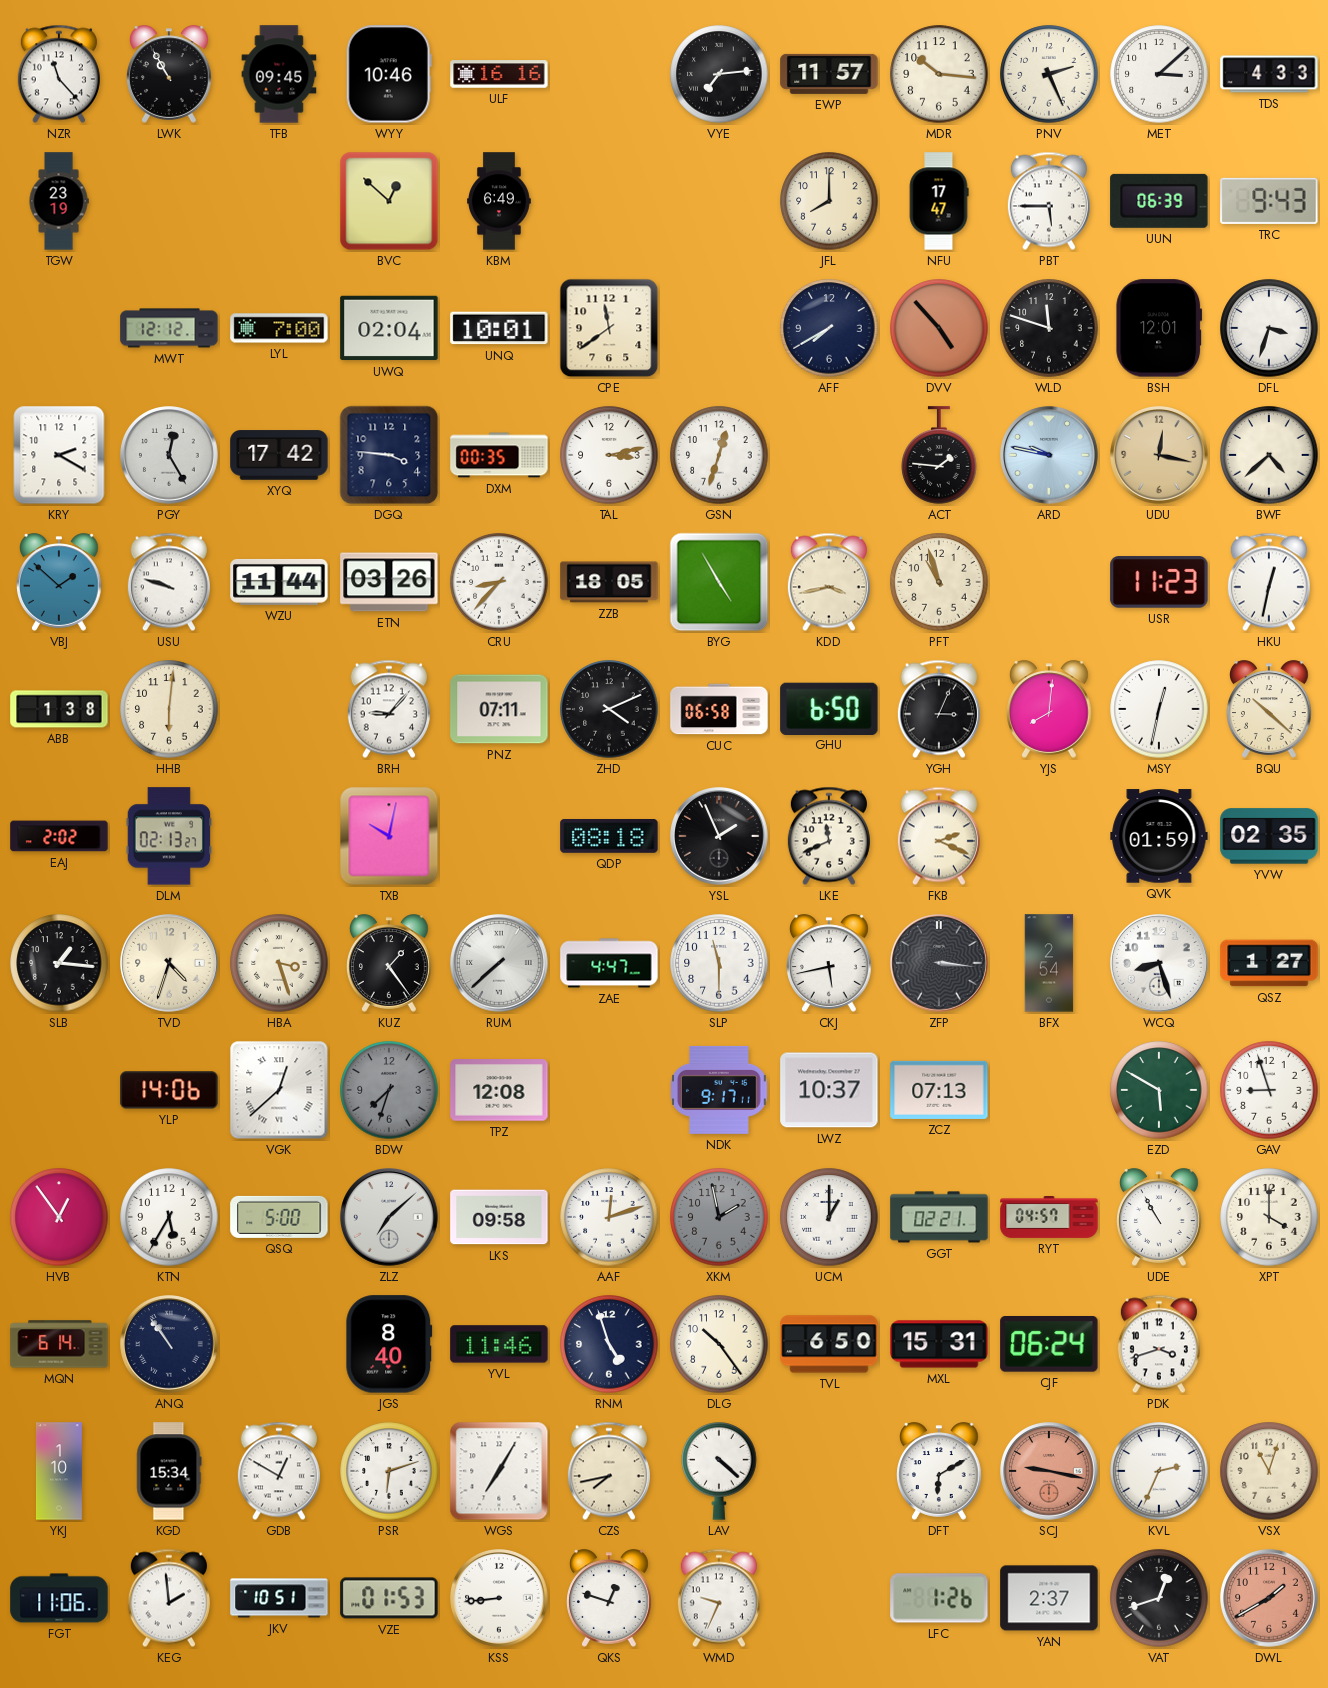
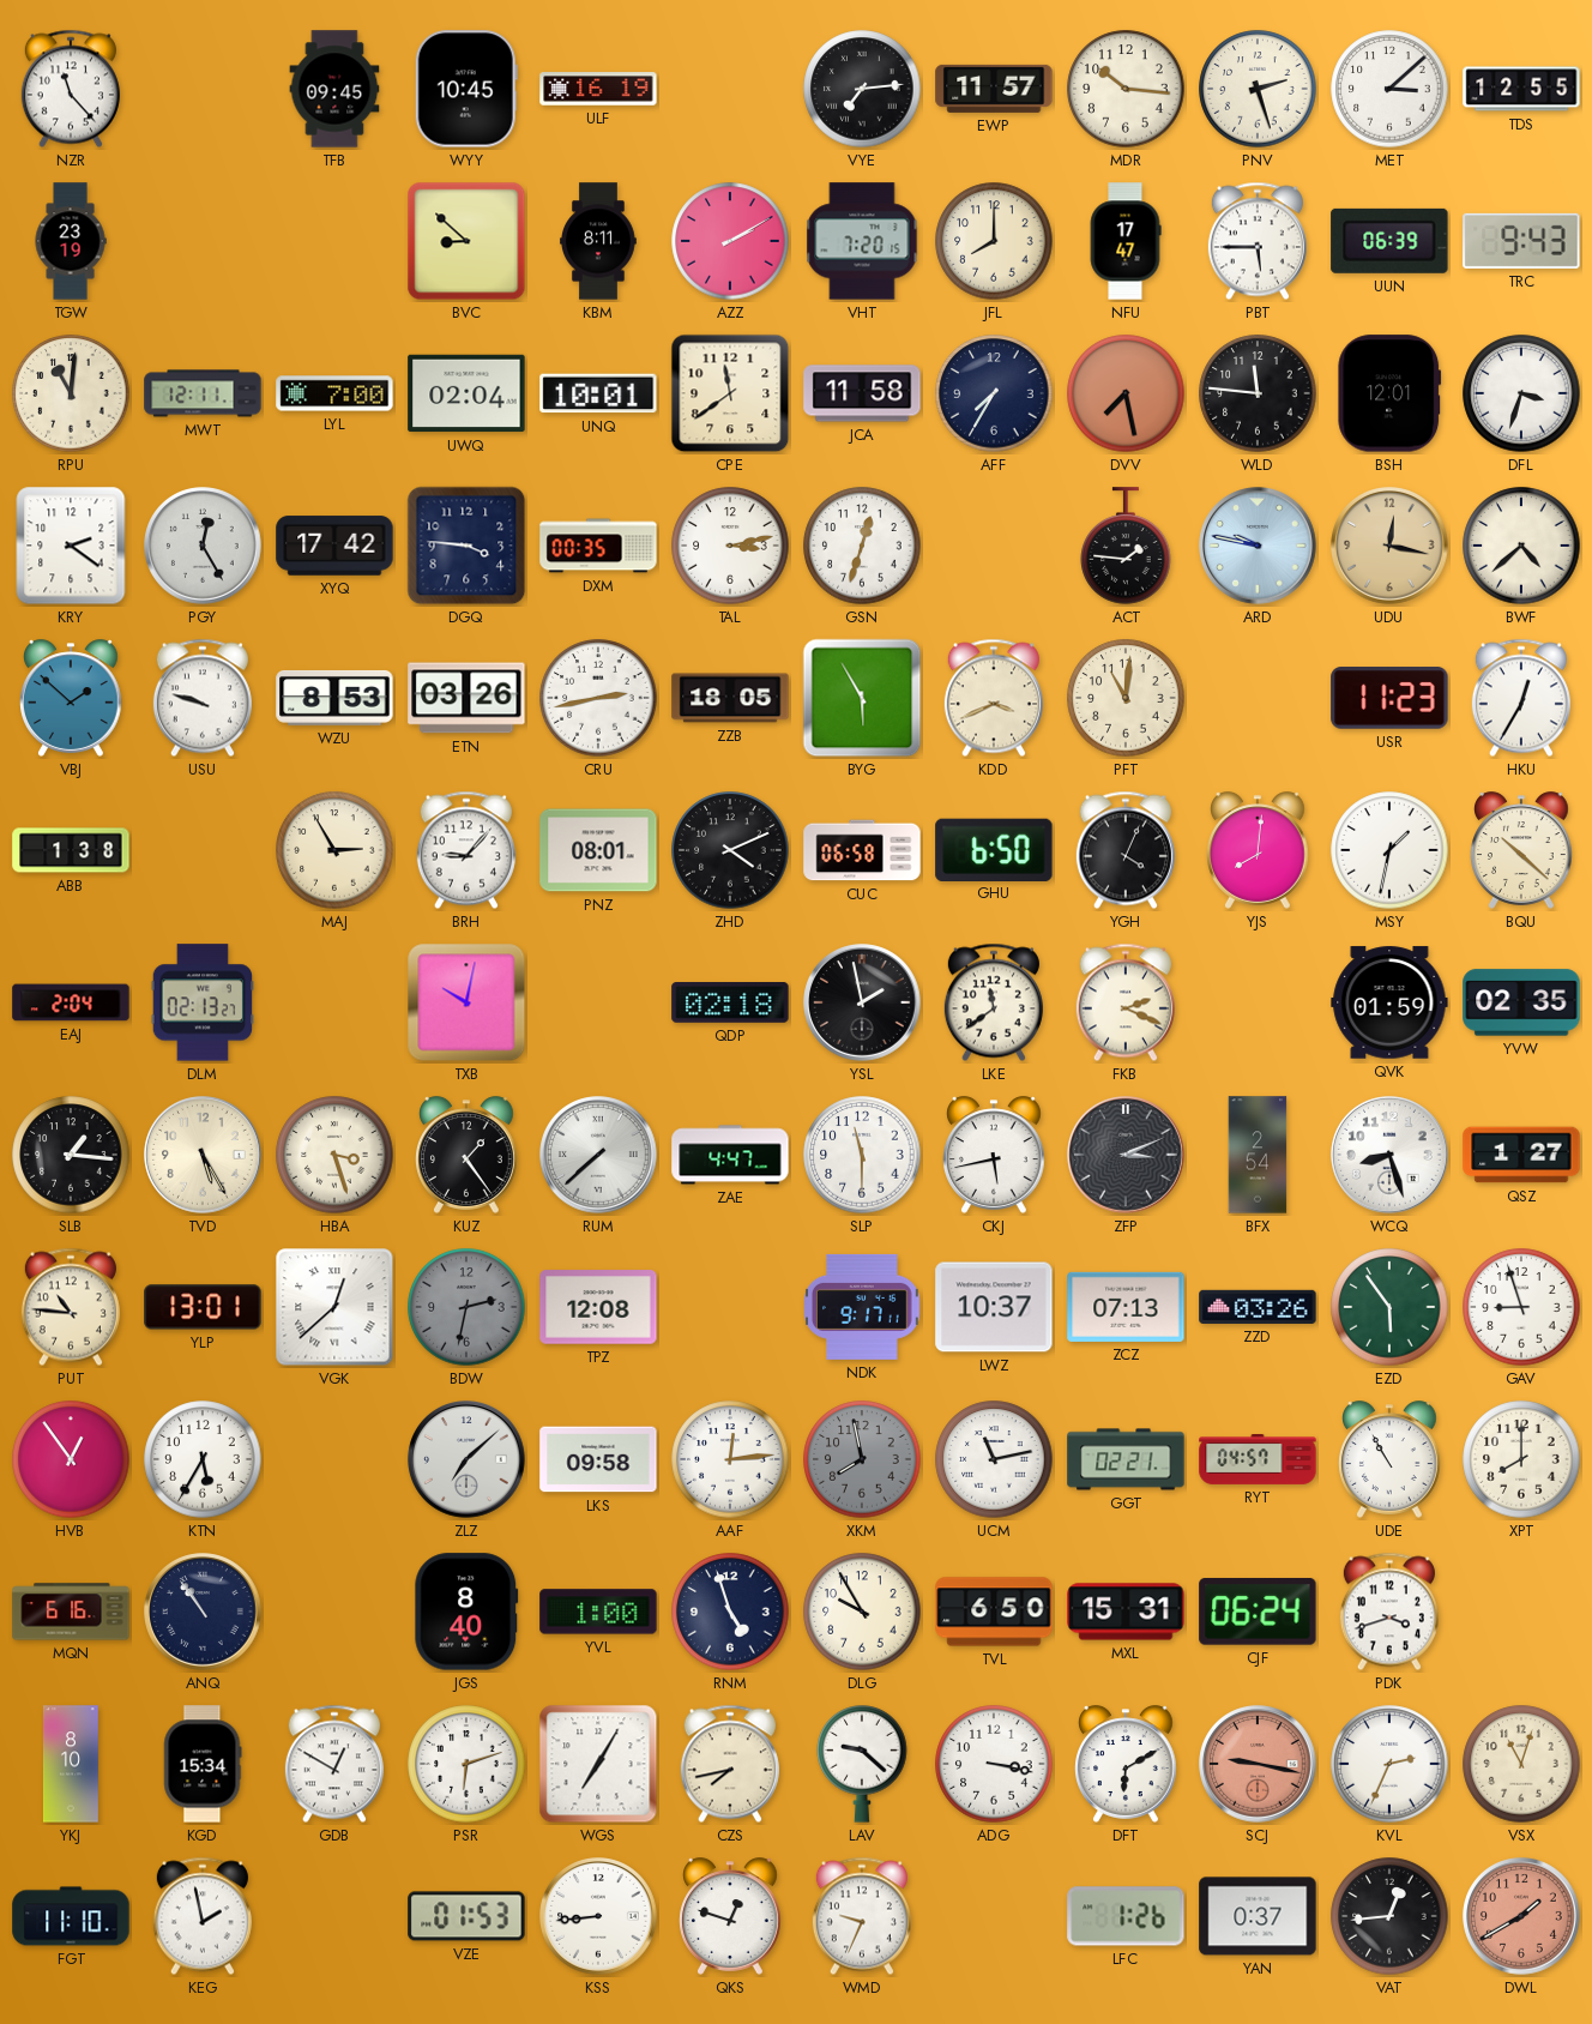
LWK: 10:55 -> none (170, 74)
WYY: 10:46 -> 10:45 (466, 89)
ULF: 16:16 -> 16:19 (598, 89)
PNV: 2:26 -> 2:27 (1258, 89)
TDS: 4:33 -> 12:55 (1521, 89)
BVC: 12:52 -> 8:52 (466, 241)
KBM: 6:49 -> 8:11 (599, 241)
AZZ: none -> 2:10 (730, 241)
VHT: none -> 7:20 (862, 241)
RPU: none -> 11:01 (71, 393)
MWT: 12:12 -> 12:11 (203, 393)
JCA: none -> 11:58 (862, 393)
AFF: 7:40 -> 7:35 (994, 393)
DVV: 4:53 -> 7:28 (1126, 393)
WLD: 11:48 -> 11:46 (1258, 393)
KRY: 2:20 -> 2:21 (71, 546)
WZU: 11:44 -> 8:53 (334, 698)
CRU: 8:37 -> 2:43 (598, 698)
BYG: 4:55 -> 5:55 (862, 698)
KDD: 3:43 -> 3:41 (994, 698)
PFT: 10:57 -> 11:01 (1126, 698)
HKU: 12:32 -> 12:35 (1521, 698)
HHB: 6:01 -> none (169, 709)
MAJ: none -> 2:55 (334, 850)
PNZ: 07:11 -> 08:01 (598, 850)
YGH: 3:04 -> 4:04 (1126, 850)
MSY: 12:32 -> 1:32 (1389, 850)
EAJ: 2:02 -> 2:04 (71, 1002)
QDP: 08:18 -> 02:18 (730, 1004)
YSL: 1:56 -> 1:58 (862, 1002)
LKE: 11:41 -> 11:39 (994, 1002)
TVD: 4:33 -> 5:25 (203, 1155)
ZFP: 3:16 -> 3:11 (1126, 1155)
PUT: none -> 10:46 (71, 1307)
YLP: 14:06 -> 13:01 (203, 1307)
BDW: 7:33 -> 2:32 (466, 1307)
ZZD: none -> 03:26 (1258, 1307)
EZD: 5:50 -> 5:54 (1389, 1307)
QSQ: 5:00 -> none (279, 1217)
AAF: 12:12 -> 12:14 (730, 1459)
XKM: 1:58 -> 7:58 (862, 1459)
UCM: 1:00 -> 11:13 (994, 1459)
XPT: 4:00 -> 8:00 (1521, 1459)
MQN: 6:14 -> 6:16 (71, 1612)
YVL: 11:46 -> 1:00 (598, 1612)
DLG: 10:24 -> 9:55 (862, 1612)
YKJ: 1:10 -> 8:10 (71, 1764)
LAV: 4:22 -> 9:22 (862, 1764)
ADG: none -> 3:17 (994, 1764)
FGT: 11:06 -> 11:10 (71, 1916)
KEG: 1:59 -> 1:58 (203, 1916)
JKV: 10:51 -> none (279, 1598)
YAN: 2:37 -> 0:37 (1258, 1916)
VAT: 12:42 -> 12:44 (1389, 1916)
